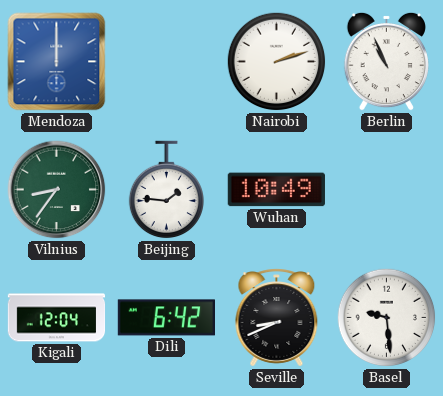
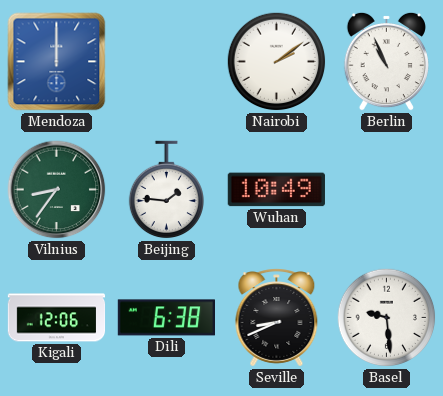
Nairobi: 2:12 -> 2:09 (277, 62)
Kigali: 12:04 -> 12:06 (57, 318)
Dili: 6:42 -> 6:38 (166, 318)
